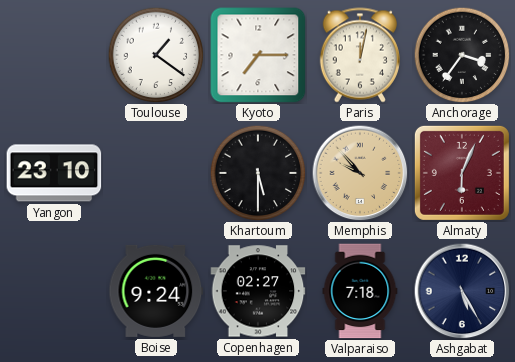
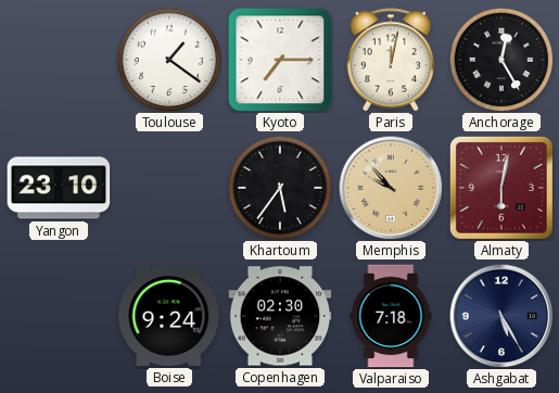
Anchorage: 3:36 -> 12:25 (501, 60)
Khartoum: 5:30 -> 5:36 (280, 188)
Almaty: 6:04 -> 6:02 (501, 188)
Copenhagen: 02:27 -> 02:30 (280, 316)
